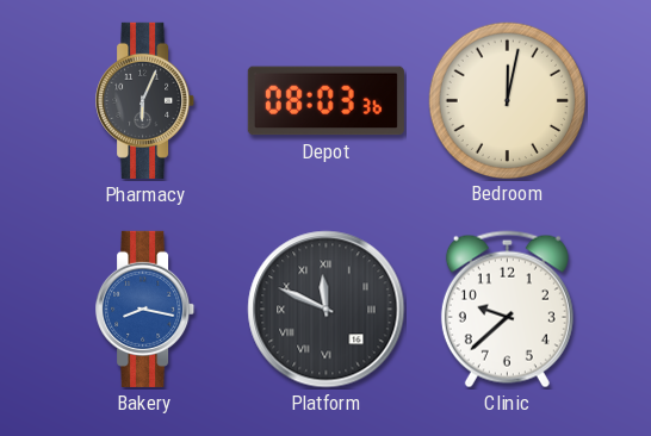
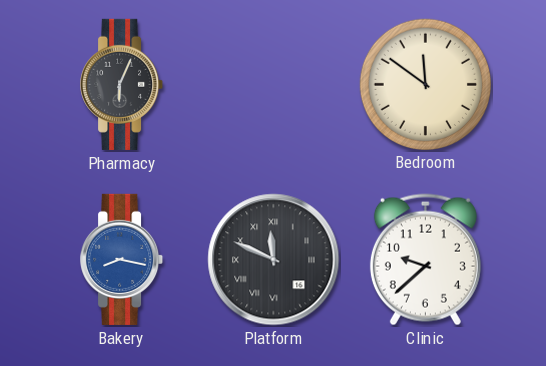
Depot: 08:03 -> none (325, 101)
Bedroom: 12:02 -> 11:51 (425, 84)
